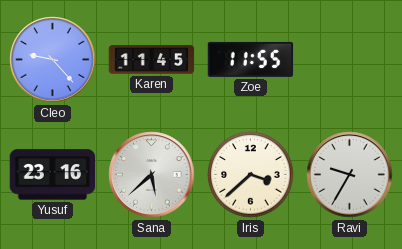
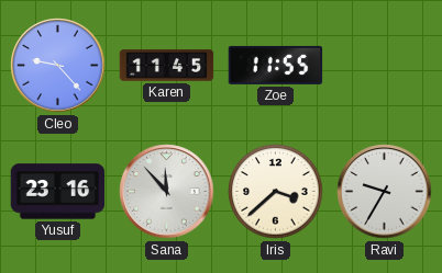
Sana: 5:38 -> 11:53 (167, 192)
